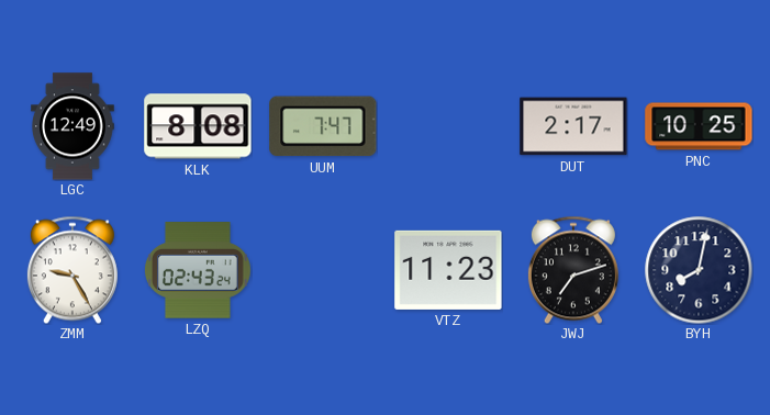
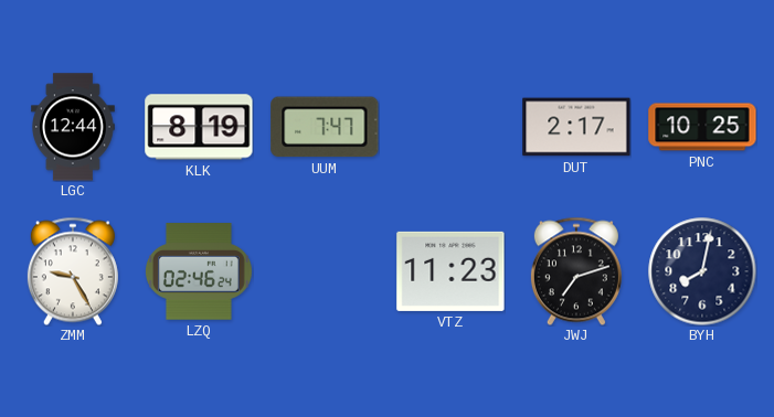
LGC: 12:49 -> 12:44 (74, 127)
KLK: 8:08 -> 8:19 (199, 127)
LZQ: 02:43 -> 02:46 (199, 271)
